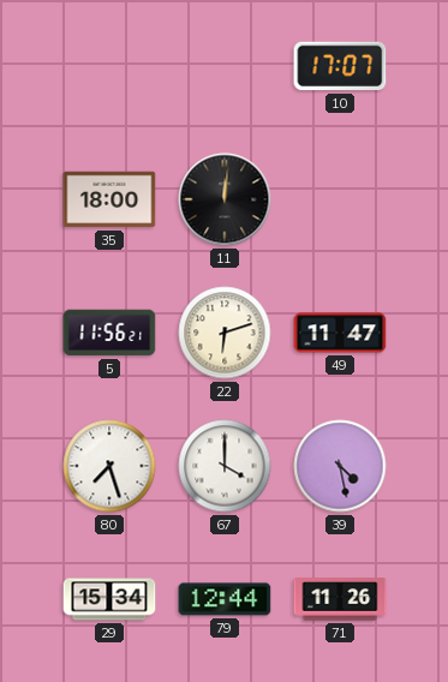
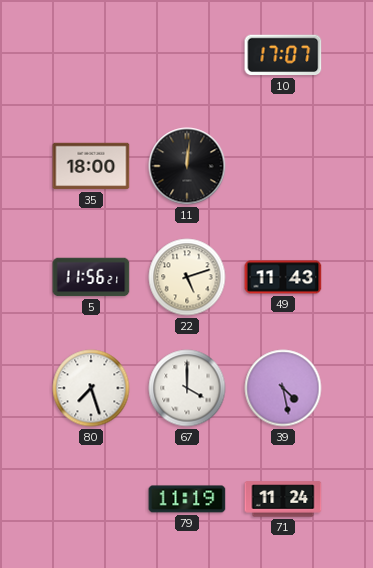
22: 6:12 -> 5:12 (187, 277)
49: 11:47 -> 11:43 (283, 277)
29: 15:34 -> none (109, 599)
79: 12:44 -> 11:19 (187, 499)
71: 11:26 -> 11:24 (283, 499)
